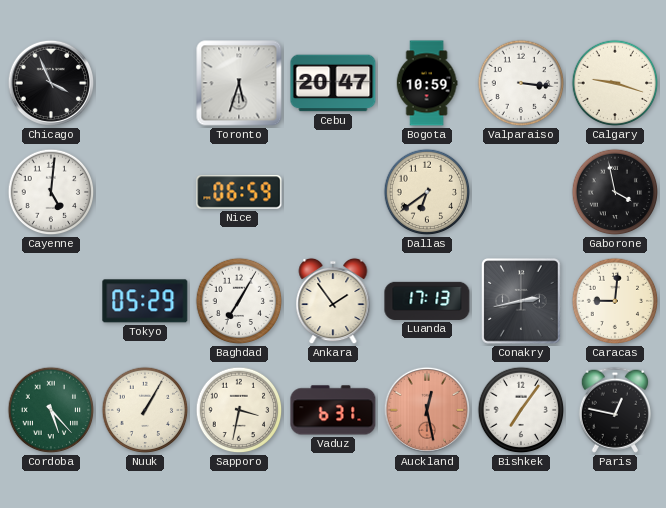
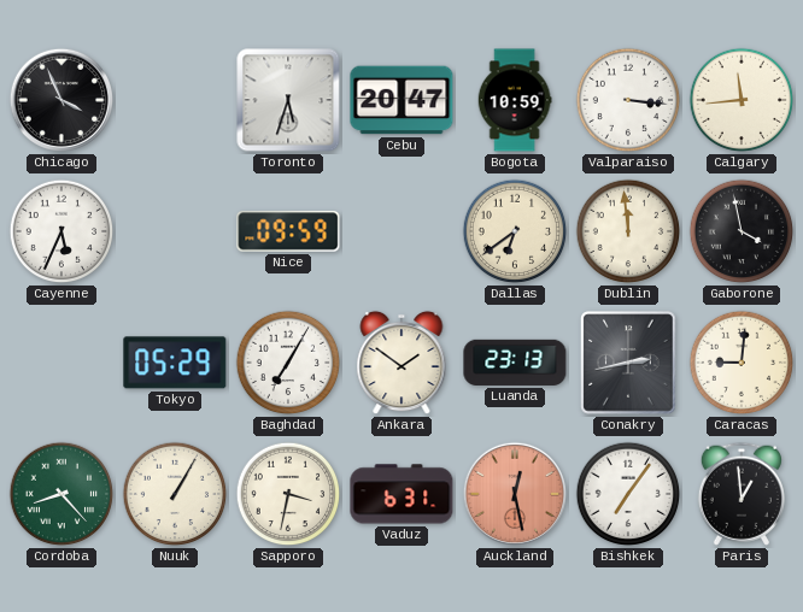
Calgary: 9:18 -> 11:44 (742, 100)
Cayenne: 5:01 -> 5:34 (61, 231)
Nice: 06:59 -> 09:59 (288, 231)
Dublin: none -> 11:59 (628, 231)
Ankara: 1:54 -> 1:51 (401, 363)
Luanda: 17:13 -> 23:13 (515, 363)
Cordoba: 5:23 -> 8:23 (61, 494)
Paris: 12:47 -> 12:59 (742, 494)
